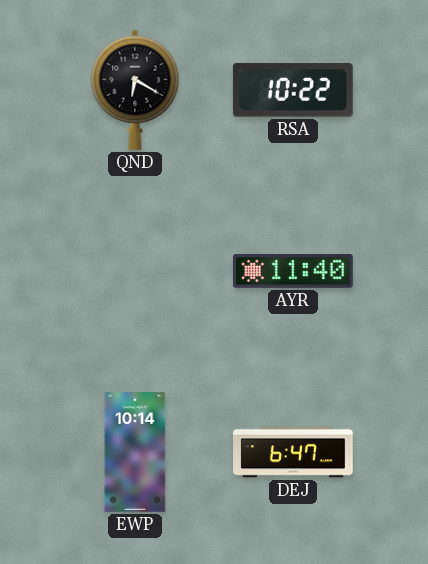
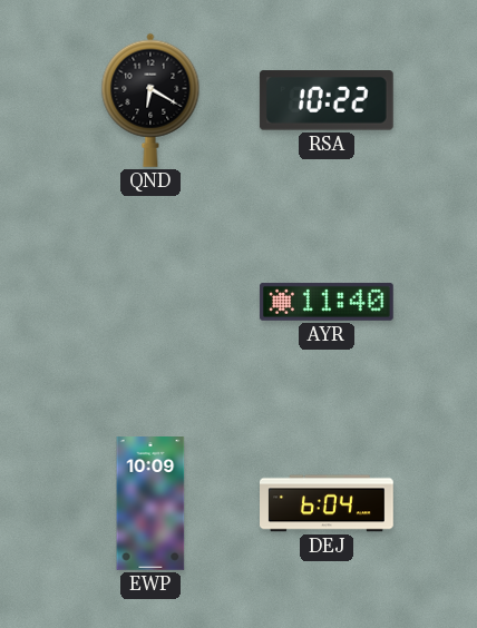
EWP: 10:14 -> 10:09 (150, 504)
DEJ: 6:47 -> 6:04 (328, 503)
